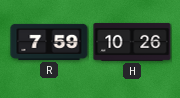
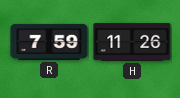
H: 10:26 -> 11:26 (132, 42)
